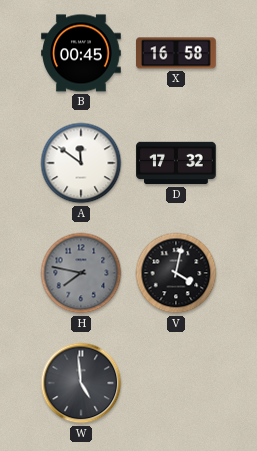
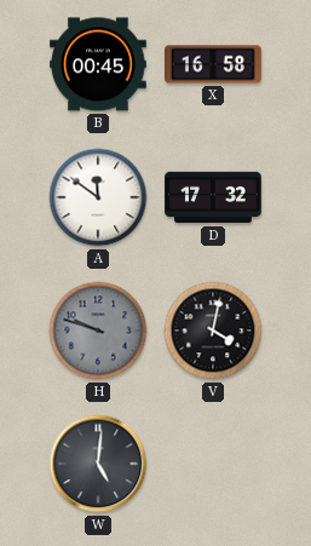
H: 7:47 -> 9:48 (98, 331)
W: 4:59 -> 5:01 (98, 464)
